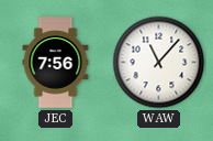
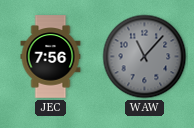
WAW dial: white -> grey (145, 57)
